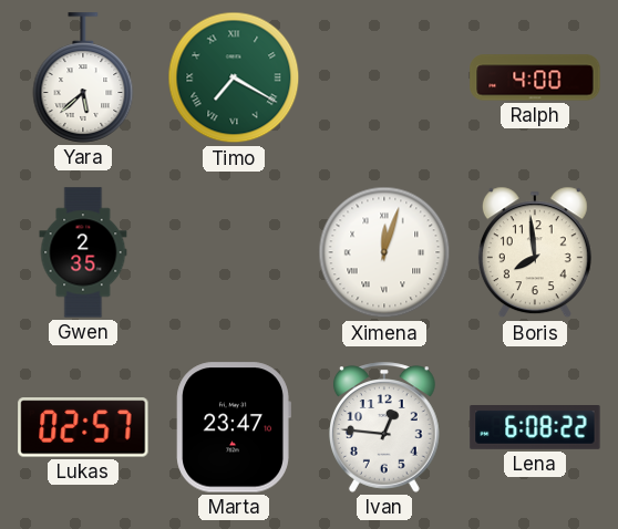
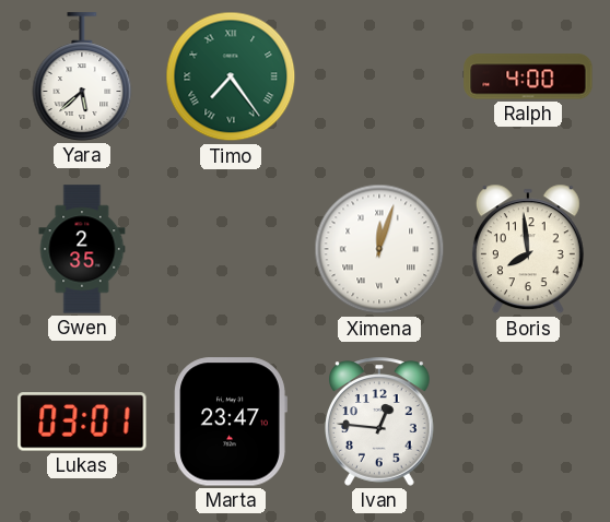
Timo: 7:20 -> 7:24 (231, 76)
Lukas: 02:57 -> 03:01 (82, 422)
Lena: 6:08 -> none (535, 428)
